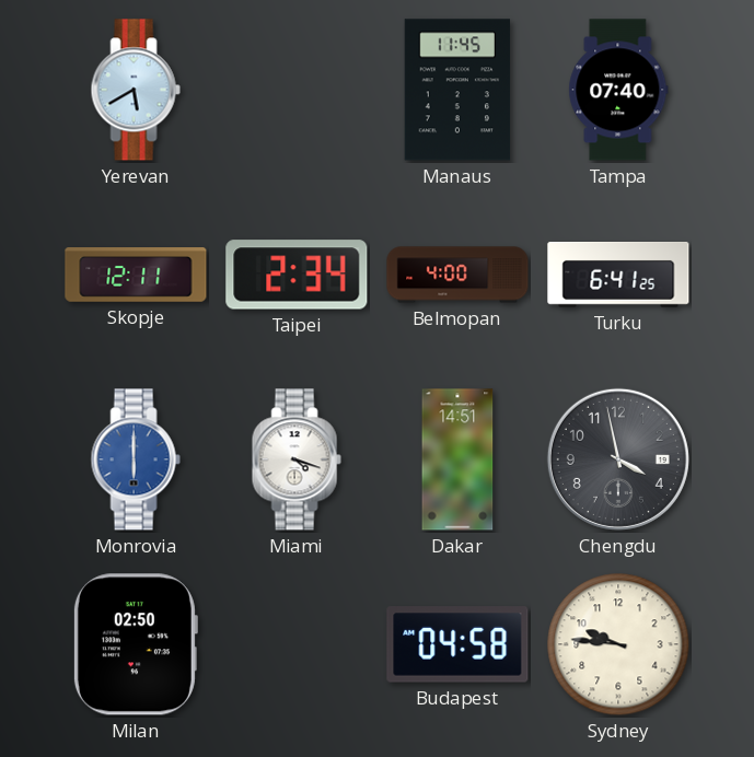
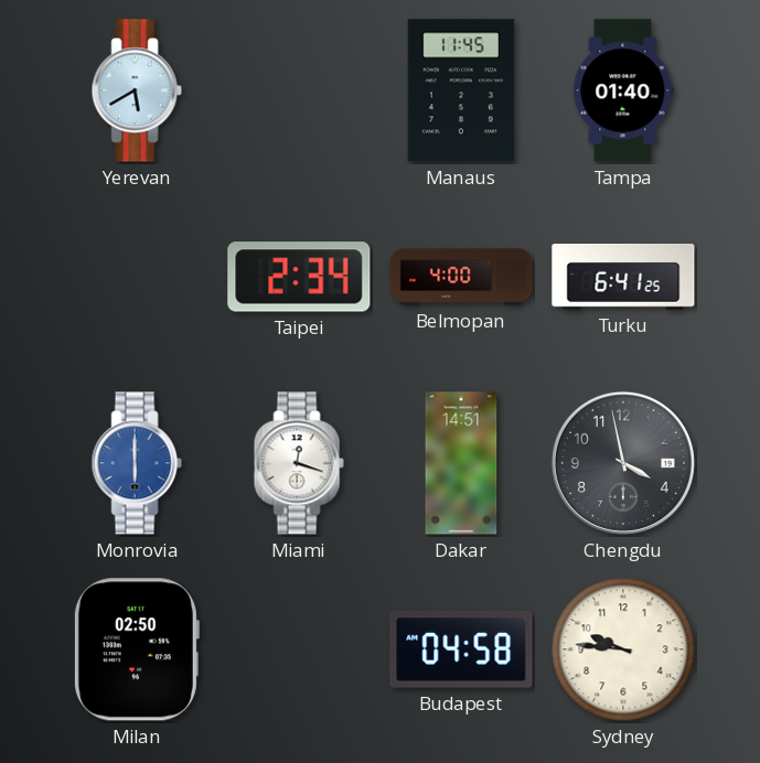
Tampa: 07:40 -> 01:40 (623, 90)
Skopje: 12:11 -> none (136, 275)
Miami: 4:18 -> 12:18 (299, 463)
